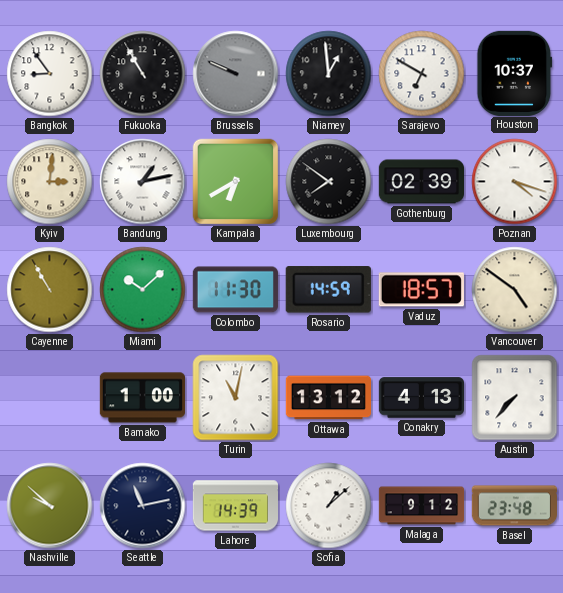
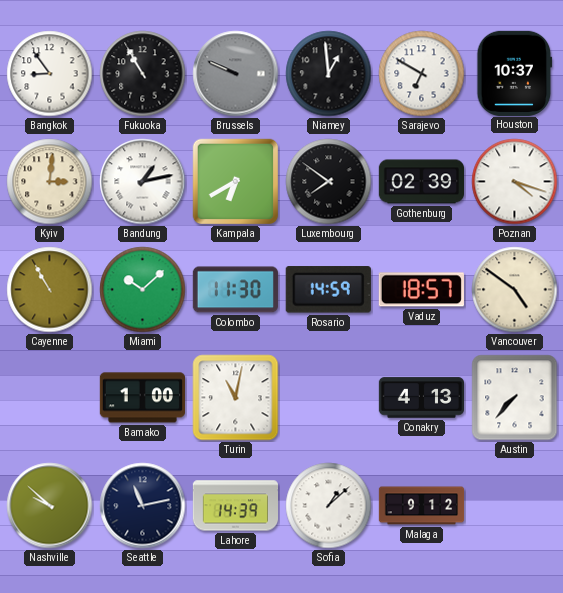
Ottawa: 13:12 -> none (328, 398)
Basel: 23:48 -> none (514, 506)
